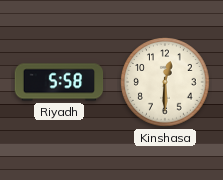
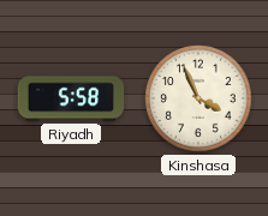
Kinshasa: 12:30 -> 3:56 (198, 98)
